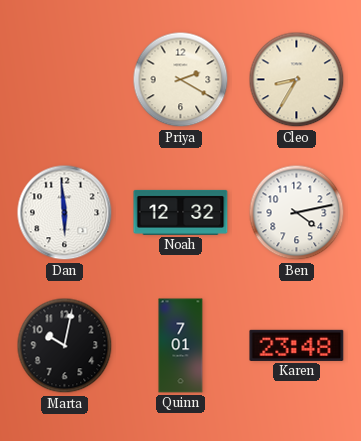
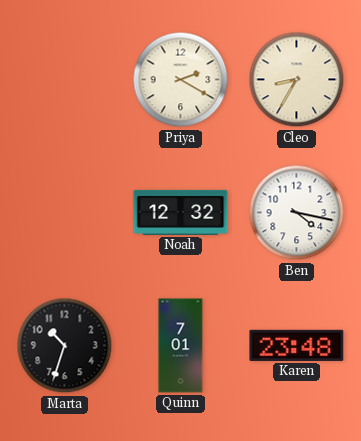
Dan: 5:59 -> none (65, 213)
Ben: 4:13 -> 4:17 (297, 213)
Marta: 10:02 -> 10:33 (65, 346)
